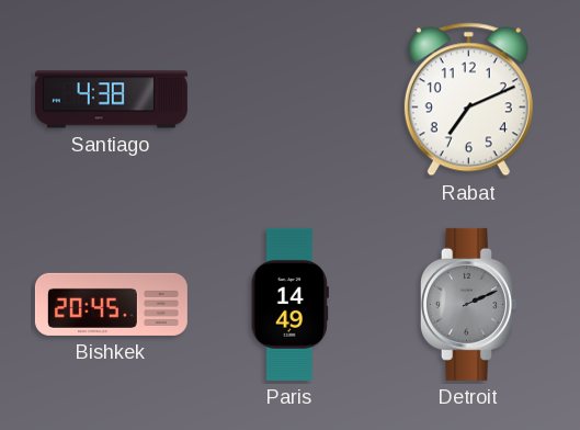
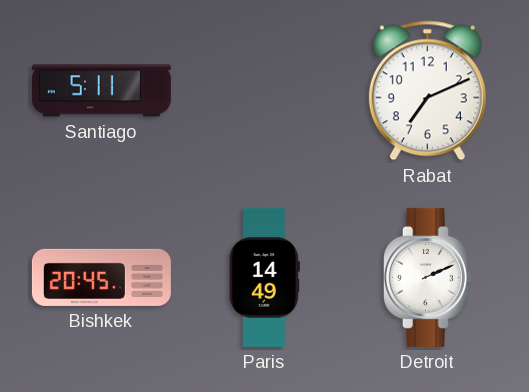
Santiago: 4:38 -> 5:11 (101, 91)
Detroit dial: grey -> white (427, 277)
